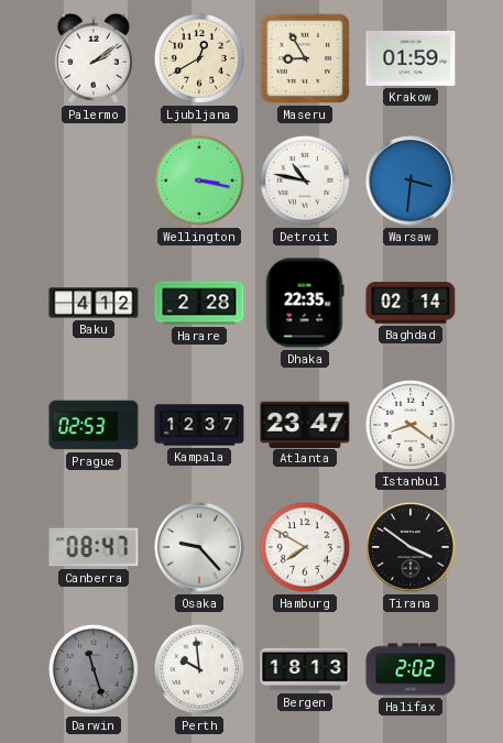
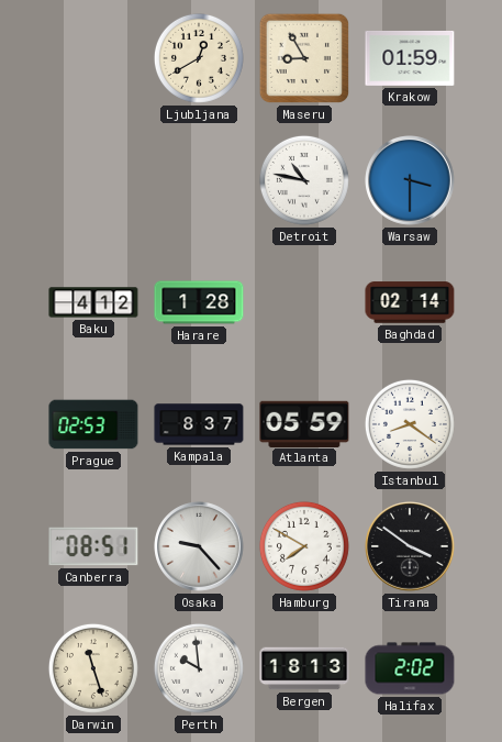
Palermo: 2:09 -> none (94, 58)
Wellington: 3:17 -> none (199, 181)
Warsaw: 3:31 -> 3:30 (410, 180)
Harare: 2:28 -> 1:28 (199, 302)
Dhaka: 22:35 -> none (305, 303)
Kampala: 12:37 -> 8:37 (199, 424)
Atlanta: 23:47 -> 05:59 (304, 423)
Canberra: 08:47 -> 08:51 (93, 546)
Darwin dial: grey -> cream (93, 668)
